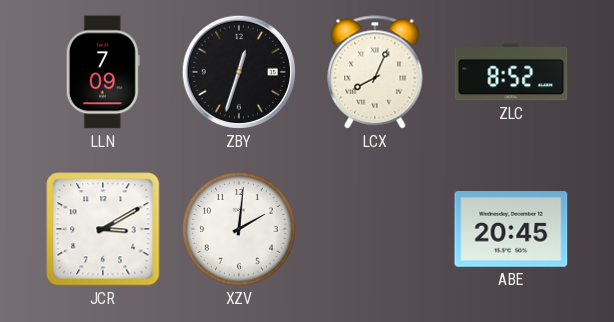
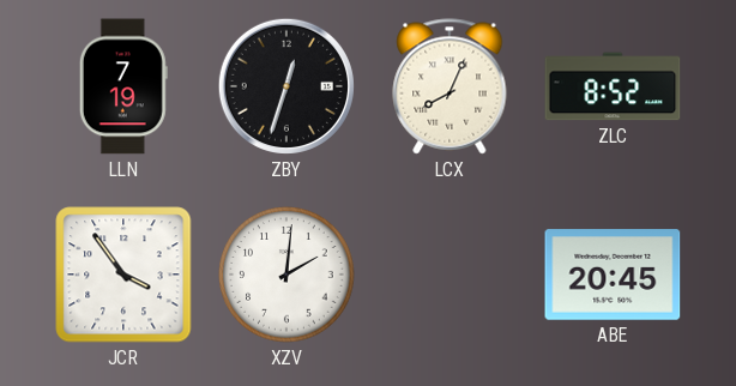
LLN: 7:09 -> 7:19 (123, 86)
JCR: 3:10 -> 3:54 (123, 275)
